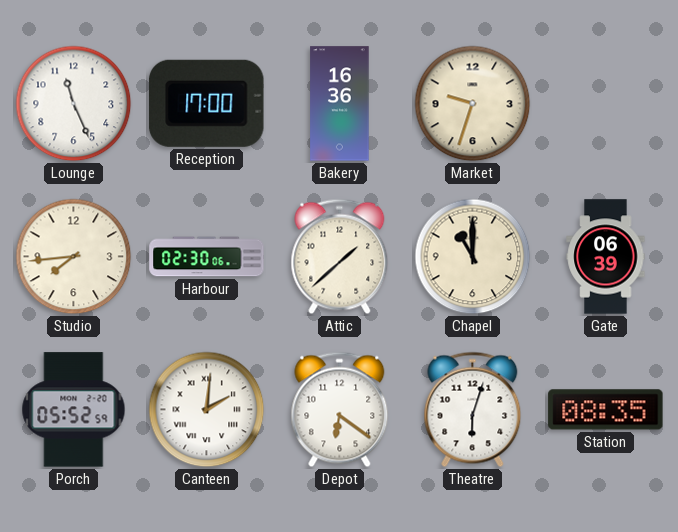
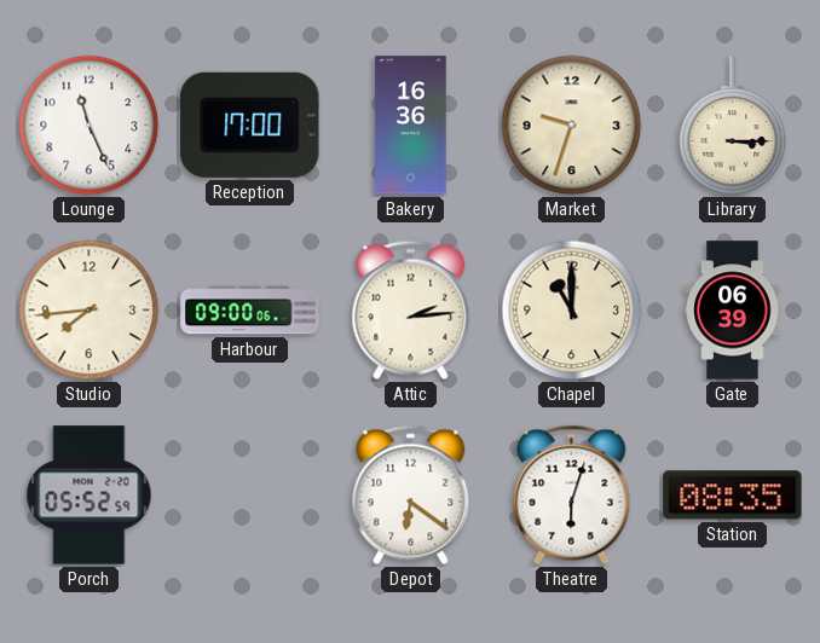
Library: none -> 3:15 (733, 126)
Harbour: 02:30 -> 09:00 (250, 311)
Attic: 1:38 -> 2:14 (411, 311)
Canteen: 2:01 -> none (207, 410)
